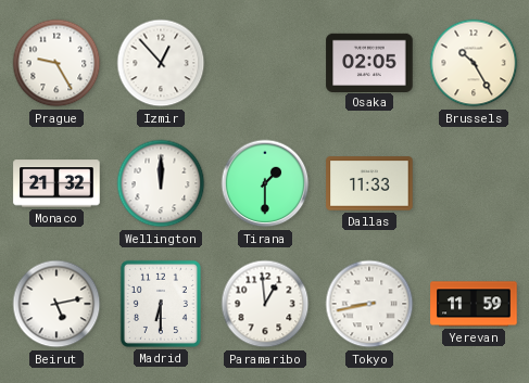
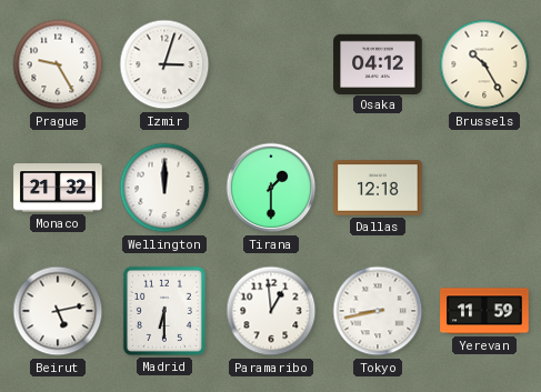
Izmir: 12:53 -> 3:03 (164, 64)
Osaka: 02:05 -> 04:12 (378, 63)
Dallas: 11:33 -> 12:18 (378, 188)
